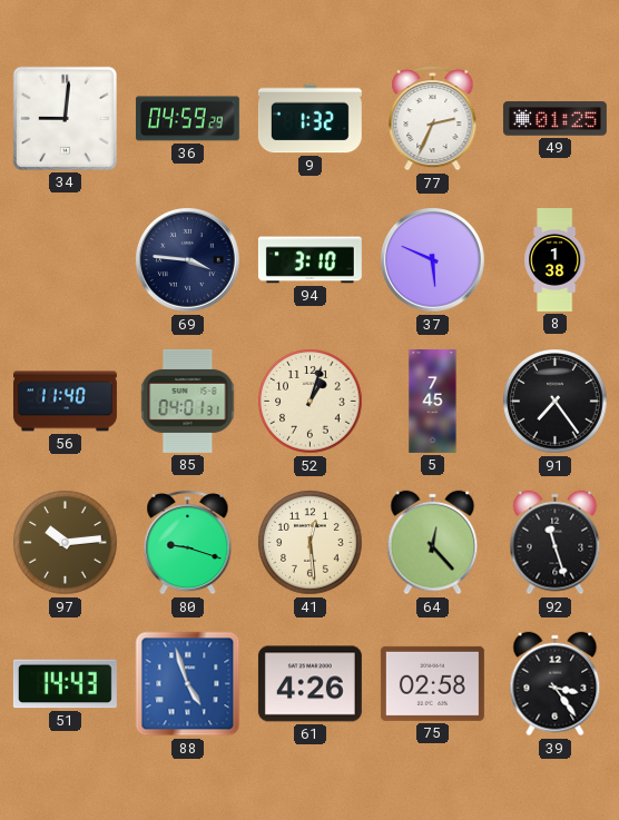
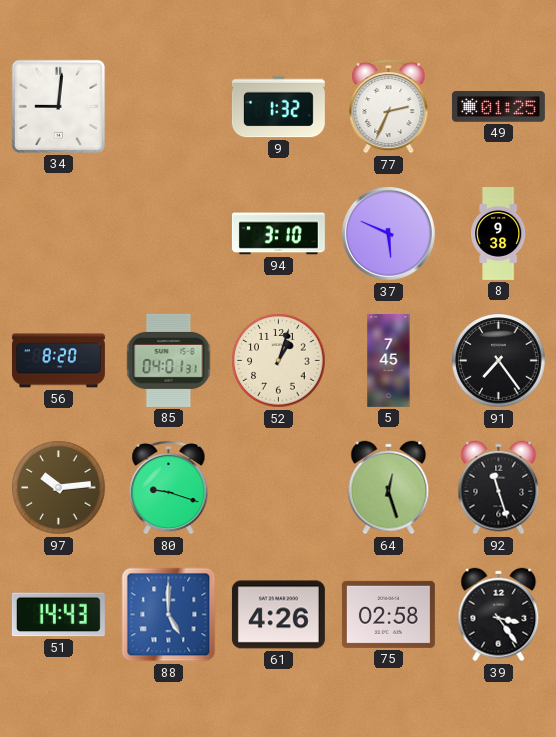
36: 04:59 -> none (187, 119)
69: 3:46 -> none (188, 260)
8: 1:38 -> 9:38 (499, 234)
56: 11:40 -> 8:20 (58, 361)
41: 12:29 -> none (311, 543)
64: 12:23 -> 12:27 (389, 488)
88: 4:57 -> 5:00 (169, 615)
